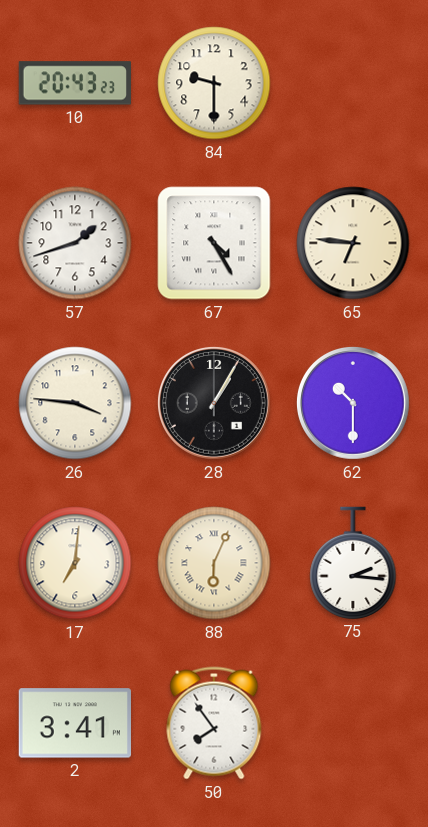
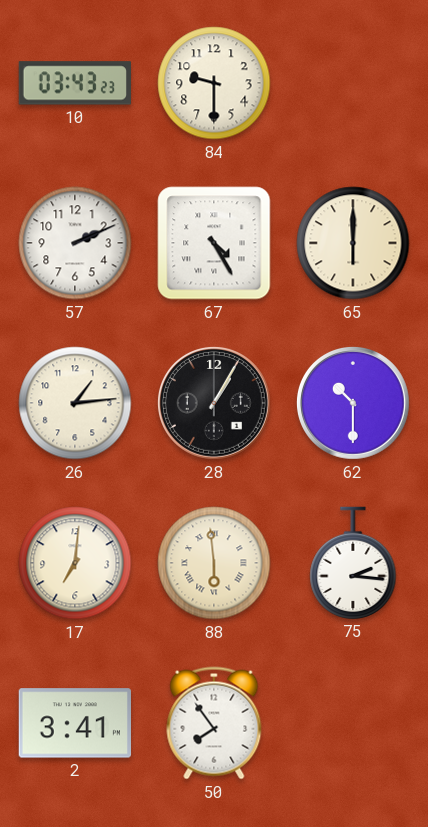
10: 20:43 -> 03:43 (75, 83)
57: 1:42 -> 2:11 (75, 243)
65: 6:46 -> 6:00 (353, 243)
26: 3:46 -> 1:14 (75, 403)
88: 6:04 -> 5:59 (214, 563)
